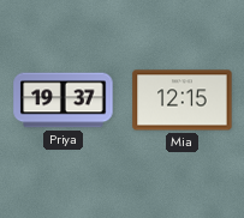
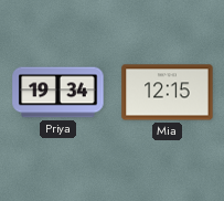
Priya: 19:37 -> 19:34 (58, 93)
